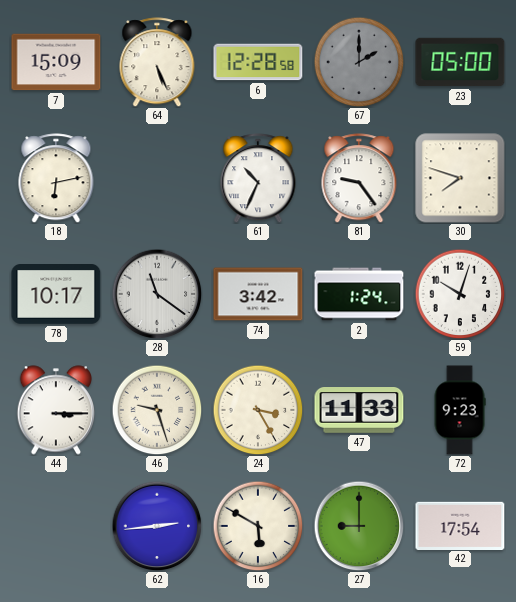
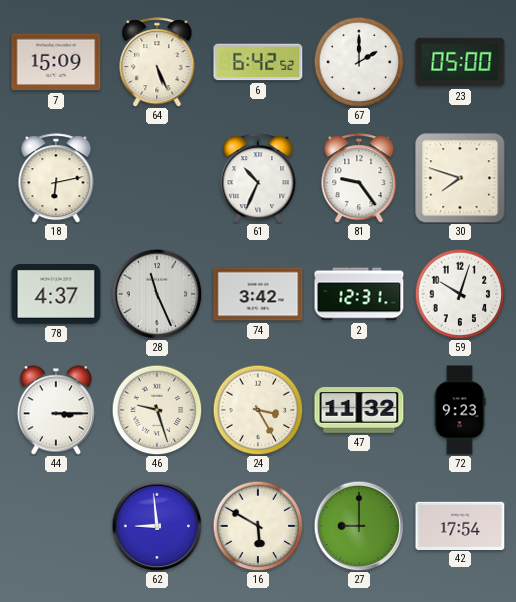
6: 12:28 -> 6:42 (258, 62)
67 dial: grey -> white (359, 62)
78: 10:17 -> 4:37 (56, 295)
28: 11:21 -> 11:26 (157, 294)
2: 1:24 -> 12:31 (359, 294)
47: 11:33 -> 11:32 (359, 411)
62: 2:44 -> 8:59 (157, 526)
